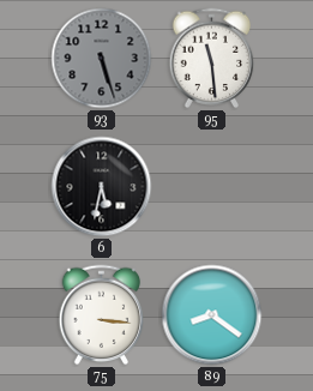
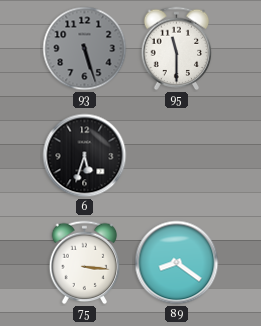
95: 11:29 -> 11:30 (177, 49)
6: 5:32 -> 5:33 (85, 156)
